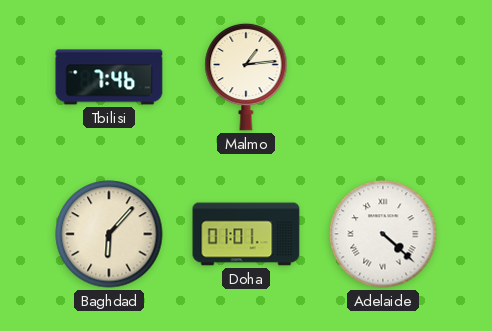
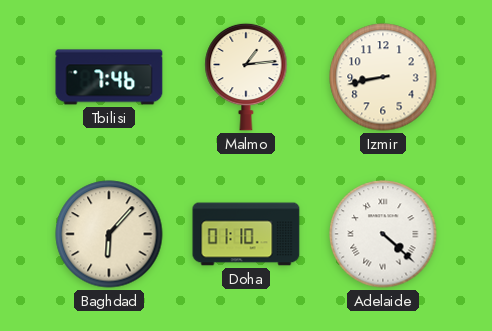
Izmir: none -> 8:43 (383, 77)
Doha: 01:01 -> 01:10 (246, 234)
